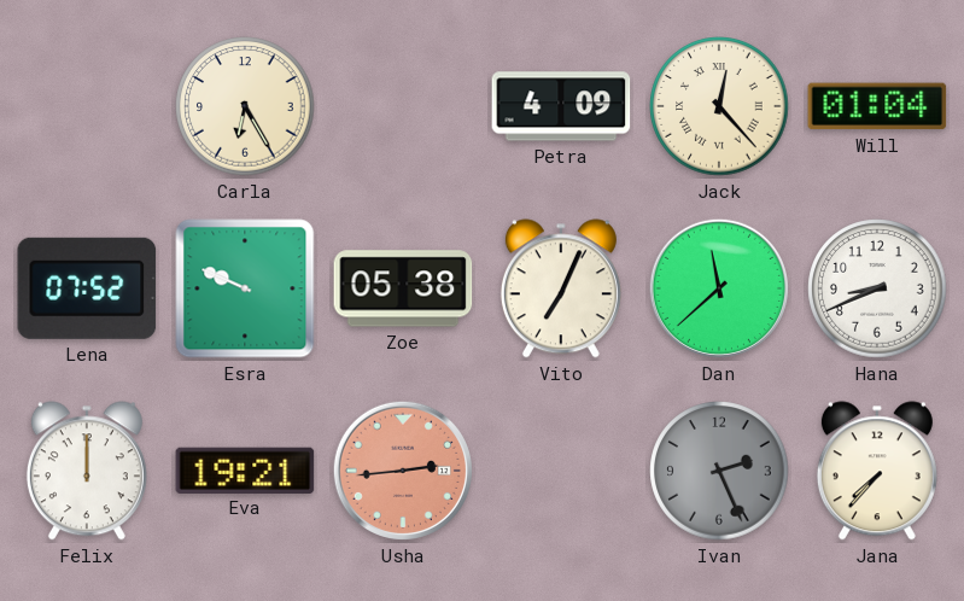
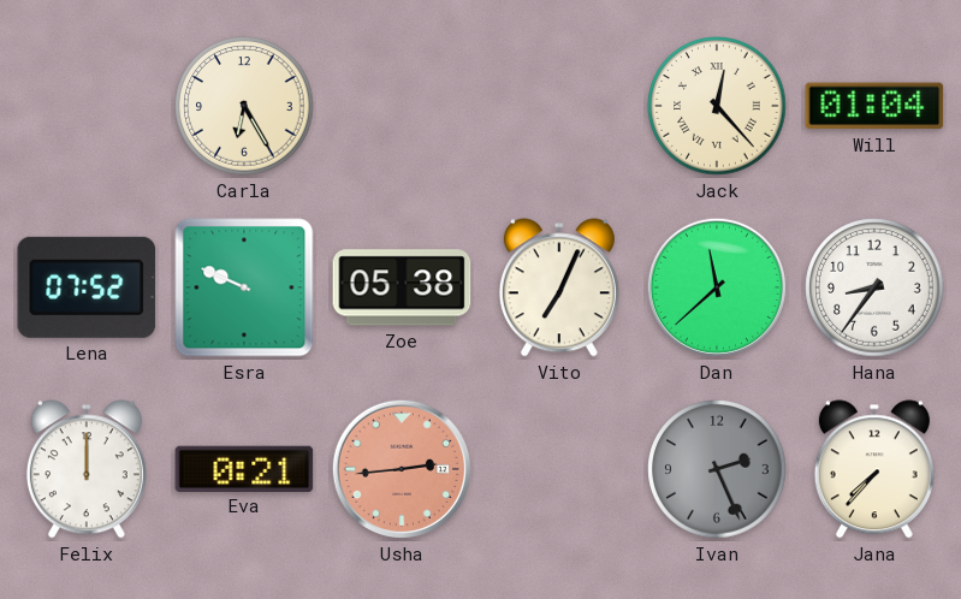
Petra: 4:09 -> none (561, 106)
Hana: 8:41 -> 8:36 (874, 287)
Eva: 19:21 -> 0:21 (244, 468)
